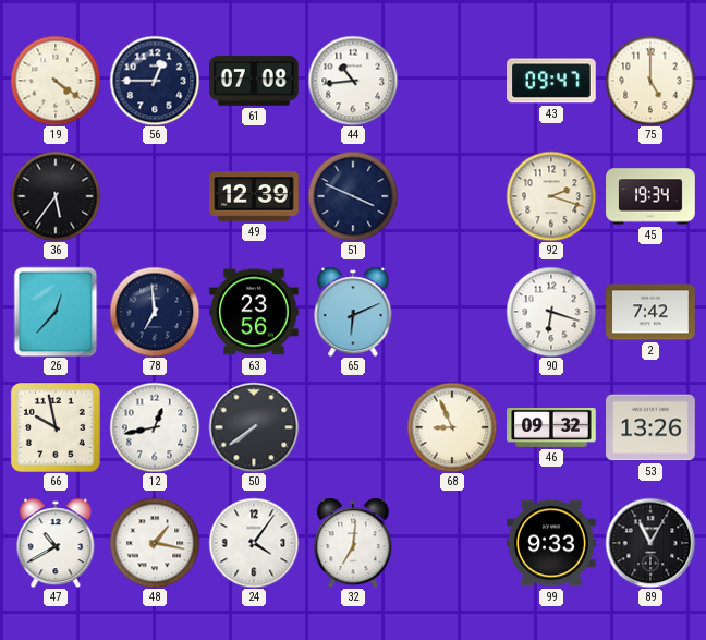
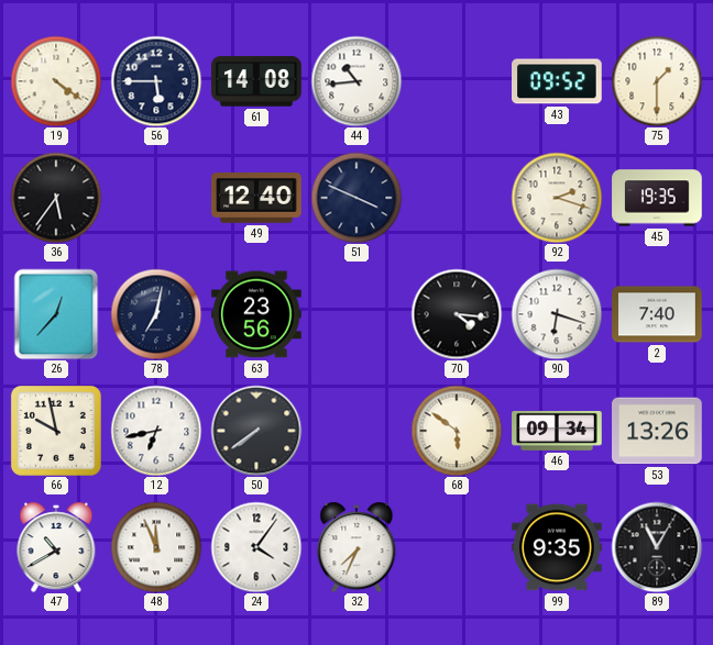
56: 12:45 -> 5:45 (156, 81)
61: 07:08 -> 14:08 (256, 81)
43: 09:47 -> 09:52 (557, 81)
75: 5:00 -> 1:30 (657, 81)
49: 12:39 -> 12:40 (256, 198)
45: 19:34 -> 19:35 (657, 198)
78: 6:59 -> 7:02 (156, 314)
65: 6:11 -> none (353, 312)
70: none -> 4:16 (457, 314)
2: 7:42 -> 7:40 (657, 314)
12: 12:43 -> 6:43 (156, 431)
68: 8:56 -> 5:51 (457, 431)
46: 09:32 -> 09:34 (557, 431)
48: 1:17 -> 11:56 (156, 547)
32: 7:01 -> 7:34 (356, 547)
99: 9:33 -> 9:35 (557, 547)
